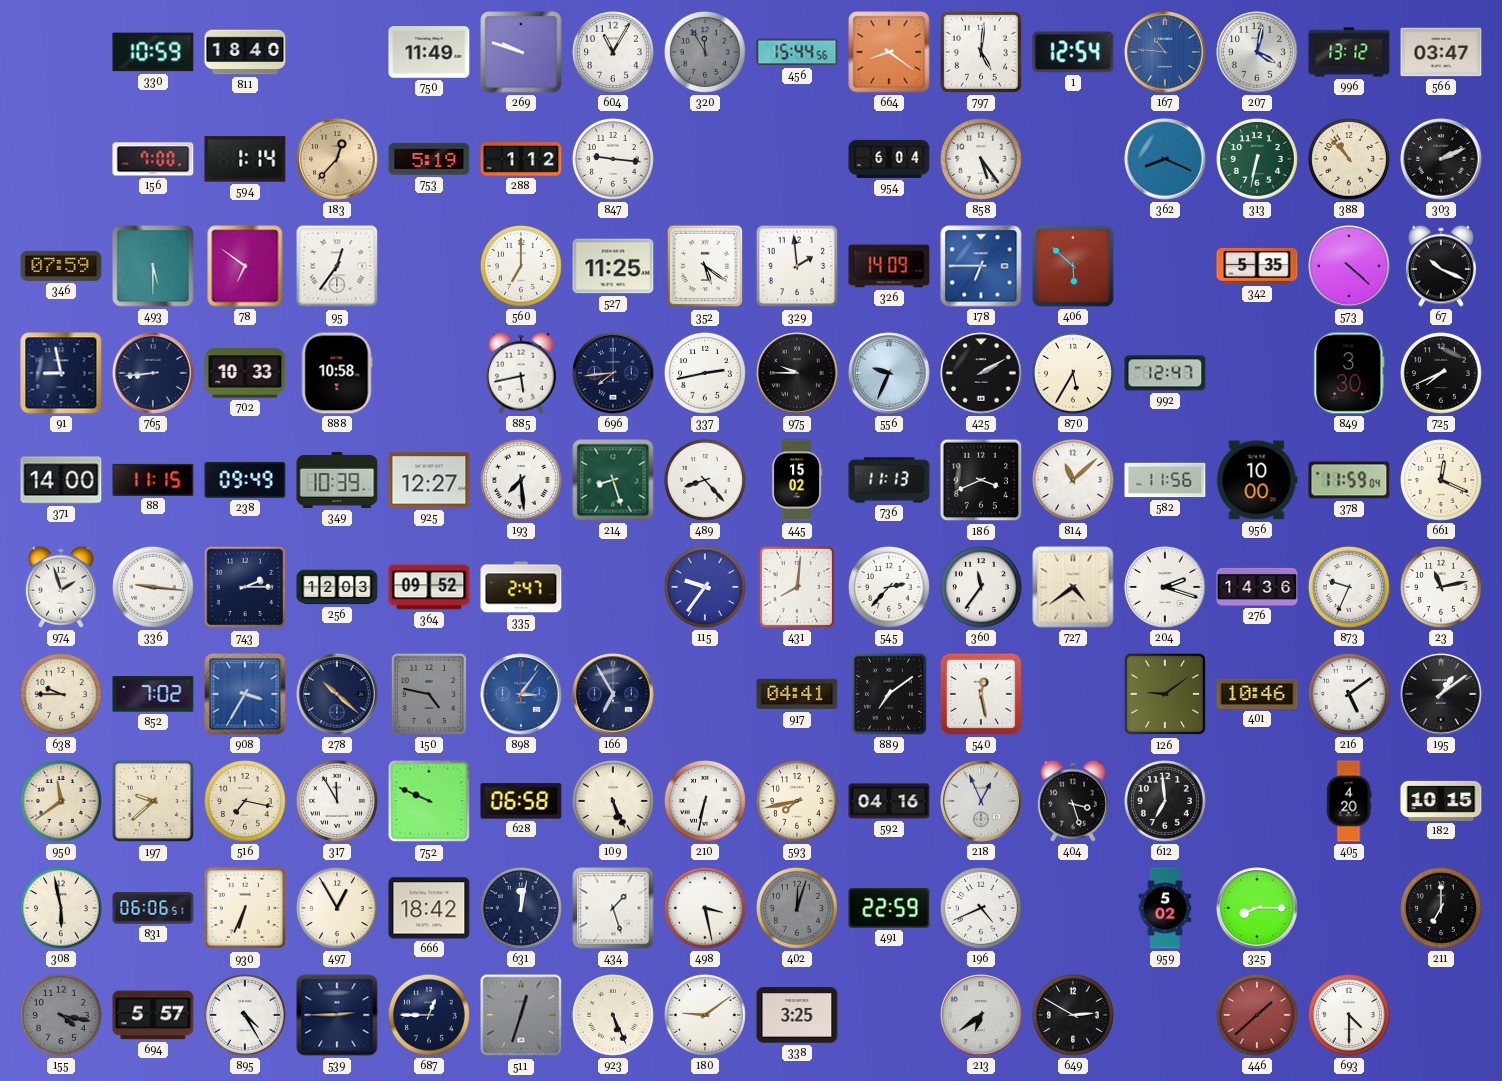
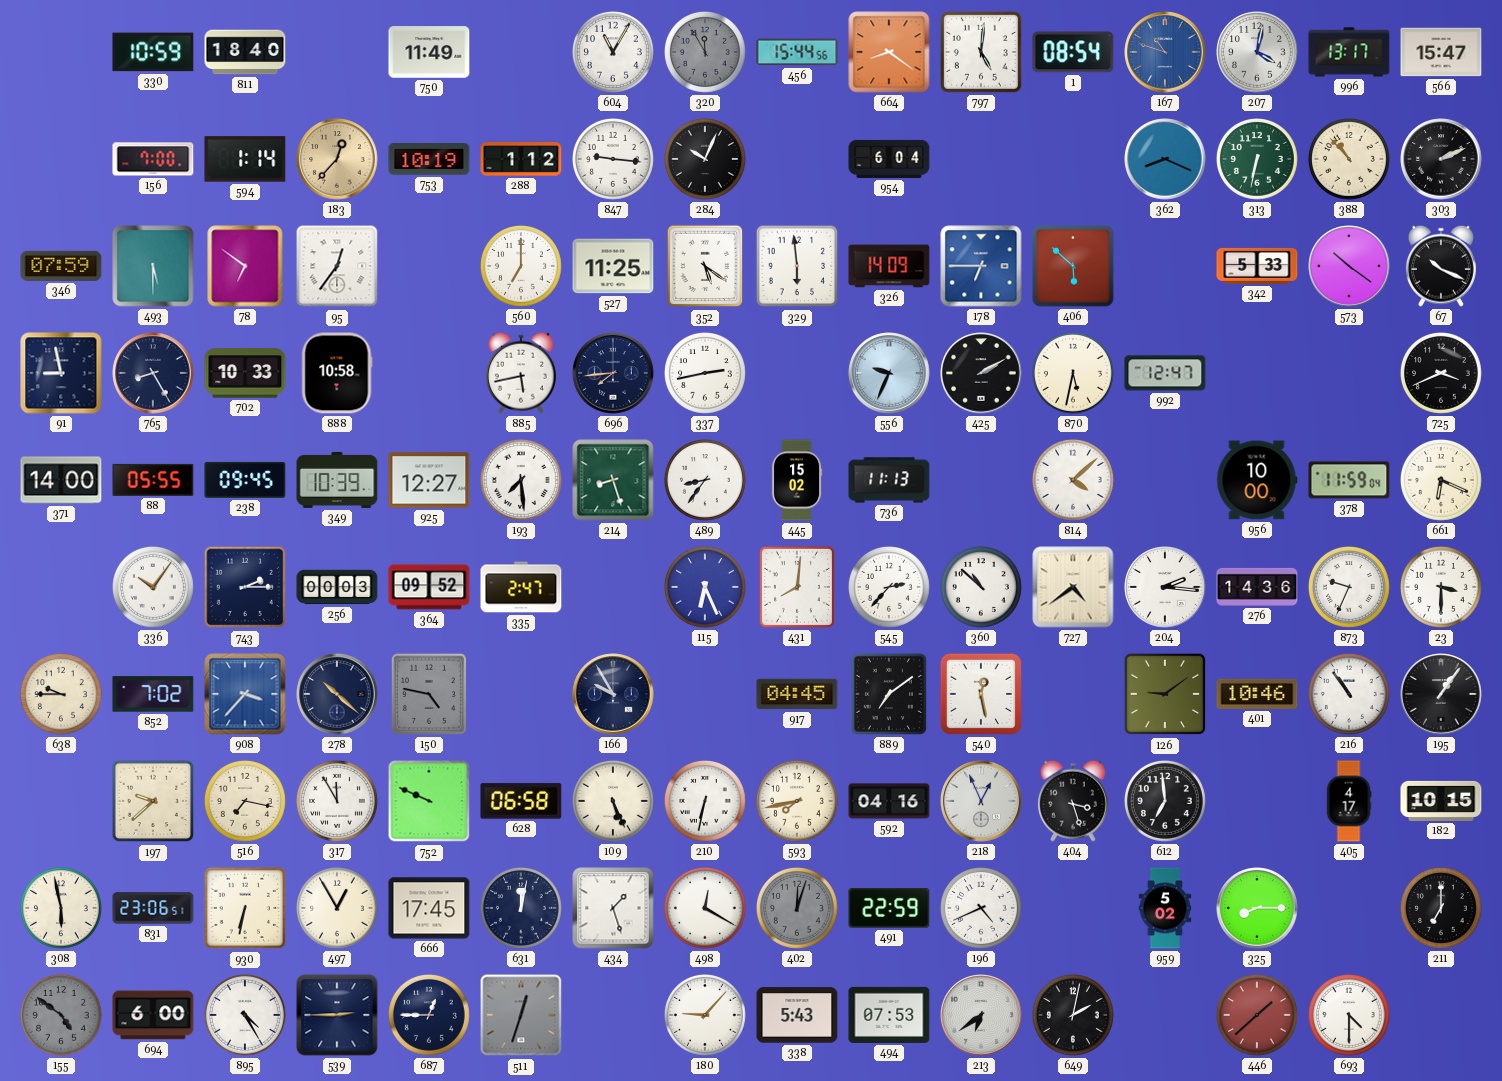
269: 9:48 -> none (521, 52)
1: 12:54 -> 08:54 (1073, 52)
167: 10:46 -> 10:48 (1165, 52)
996: 13:12 -> 13:17 (1349, 52)
566: 03:47 -> 15:47 (1441, 52)
753: 5:19 -> 10:19 (429, 160)
284: none -> 10:04 (705, 159)
858: 5:24 -> none (981, 159)
329: 1:59 -> 5:59 (797, 266)
342: 5:35 -> 5:33 (1257, 266)
573: 4:22 -> 10:21 (1349, 266)
765: 8:44 -> 8:25 (153, 373)
975: 9:45 -> none (797, 373)
870: 5:35 -> 5:32 (1073, 373)
849: 3:30 -> none (1349, 373)
725: 7:41 -> 3:41 (1441, 373)
88: 11:15 -> 05:55 (153, 480)
238: 09:49 -> 09:45 (245, 480)
489: 8:23 -> 8:36 (705, 480)
186: 3:41 -> none (981, 480)
814: 11:08 -> 4:08 (1073, 480)
582: 11:56 -> none (1165, 480)
661: 12:19 -> 6:19 (1441, 480)
974: 1:57 -> none (61, 587)
336: 9:16 -> 10:06 (153, 587)
256: 12:03 -> 00:03 (337, 587)
115: 9:36 -> 6:26 (705, 587)
360: 11:36 -> 10:52 (981, 587)
204: 2:18 -> 2:16 (1165, 587)
23: 11:13 -> 3:30 (1441, 587)
908: 3:35 -> 3:37 (245, 694)
898: 3:06 -> none (521, 694)
166: 6:55 -> 9:55 (613, 694)
917: 04:41 -> 04:45 (797, 694)
216: 5:09 -> 10:54 (1349, 694)
195: 1:09 -> 1:06 (1441, 694)
950: 11:39 -> none (61, 801)
405: 4:20 -> 4:17 (1349, 801)
831: 06:06 -> 23:06 (153, 908)
930: 6:34 -> 6:32 (245, 908)
666: 18:42 -> 17:45 (429, 908)
498: 3:28 -> 12:20 (705, 908)
155: 4:17 -> 4:51 (61, 1015)
694: 5:57 -> 6:00 (153, 1015)
923: 5:26 -> none (613, 1015)
180: 9:09 -> 9:07 (705, 1015)
338: 3:25 -> 5:43 (797, 1015)
494: none -> 07:53 (889, 1015)
649: 2:50 -> 2:02 (1073, 1015)
